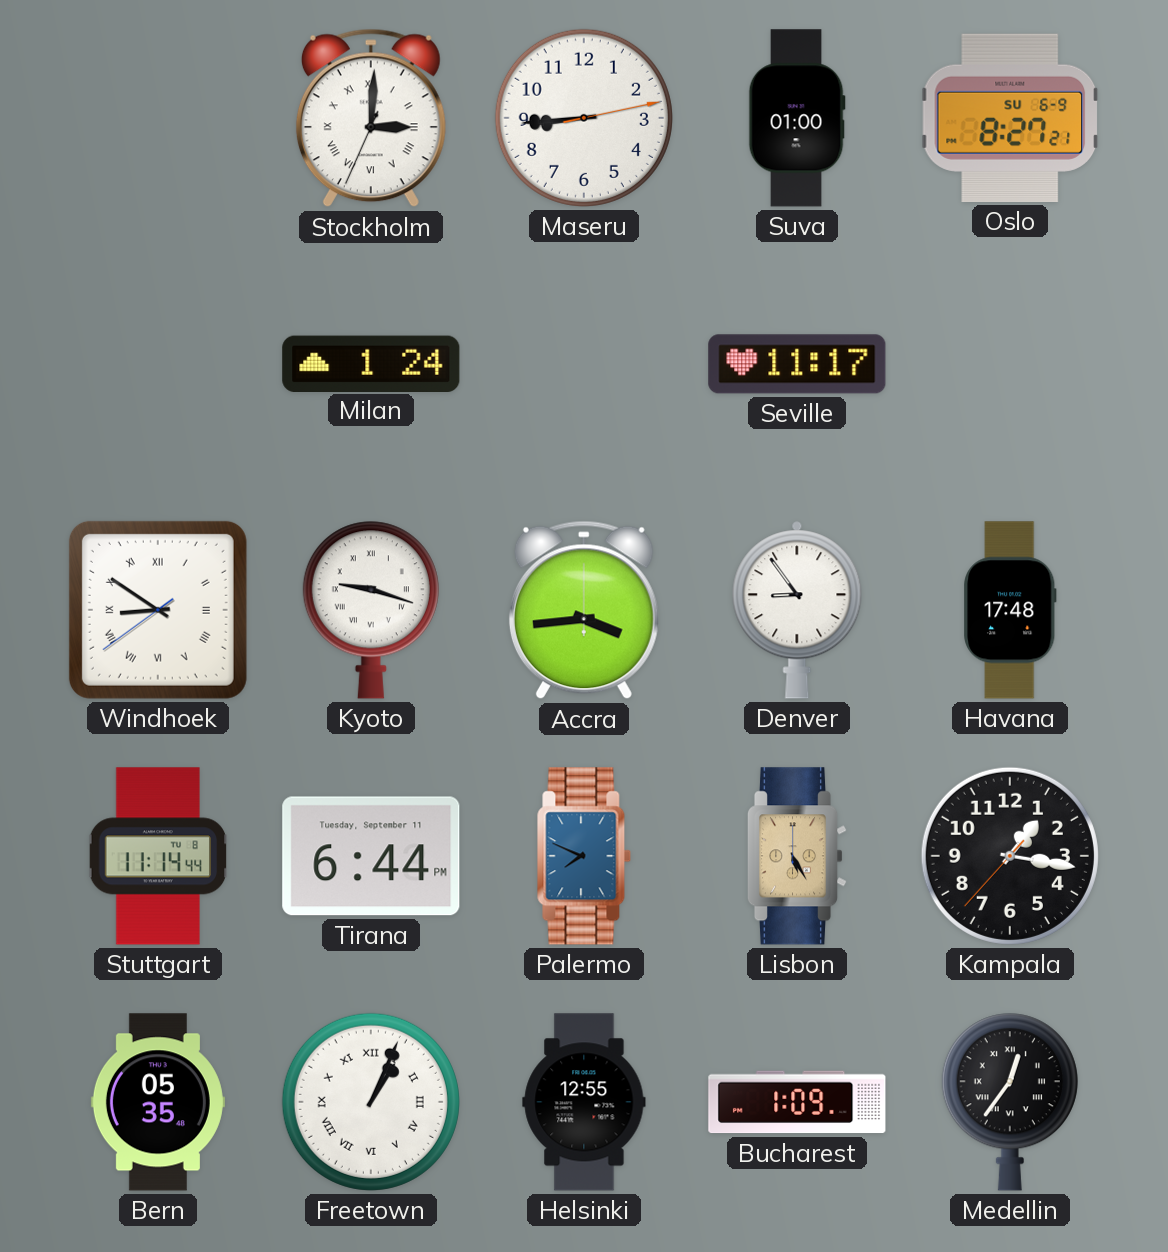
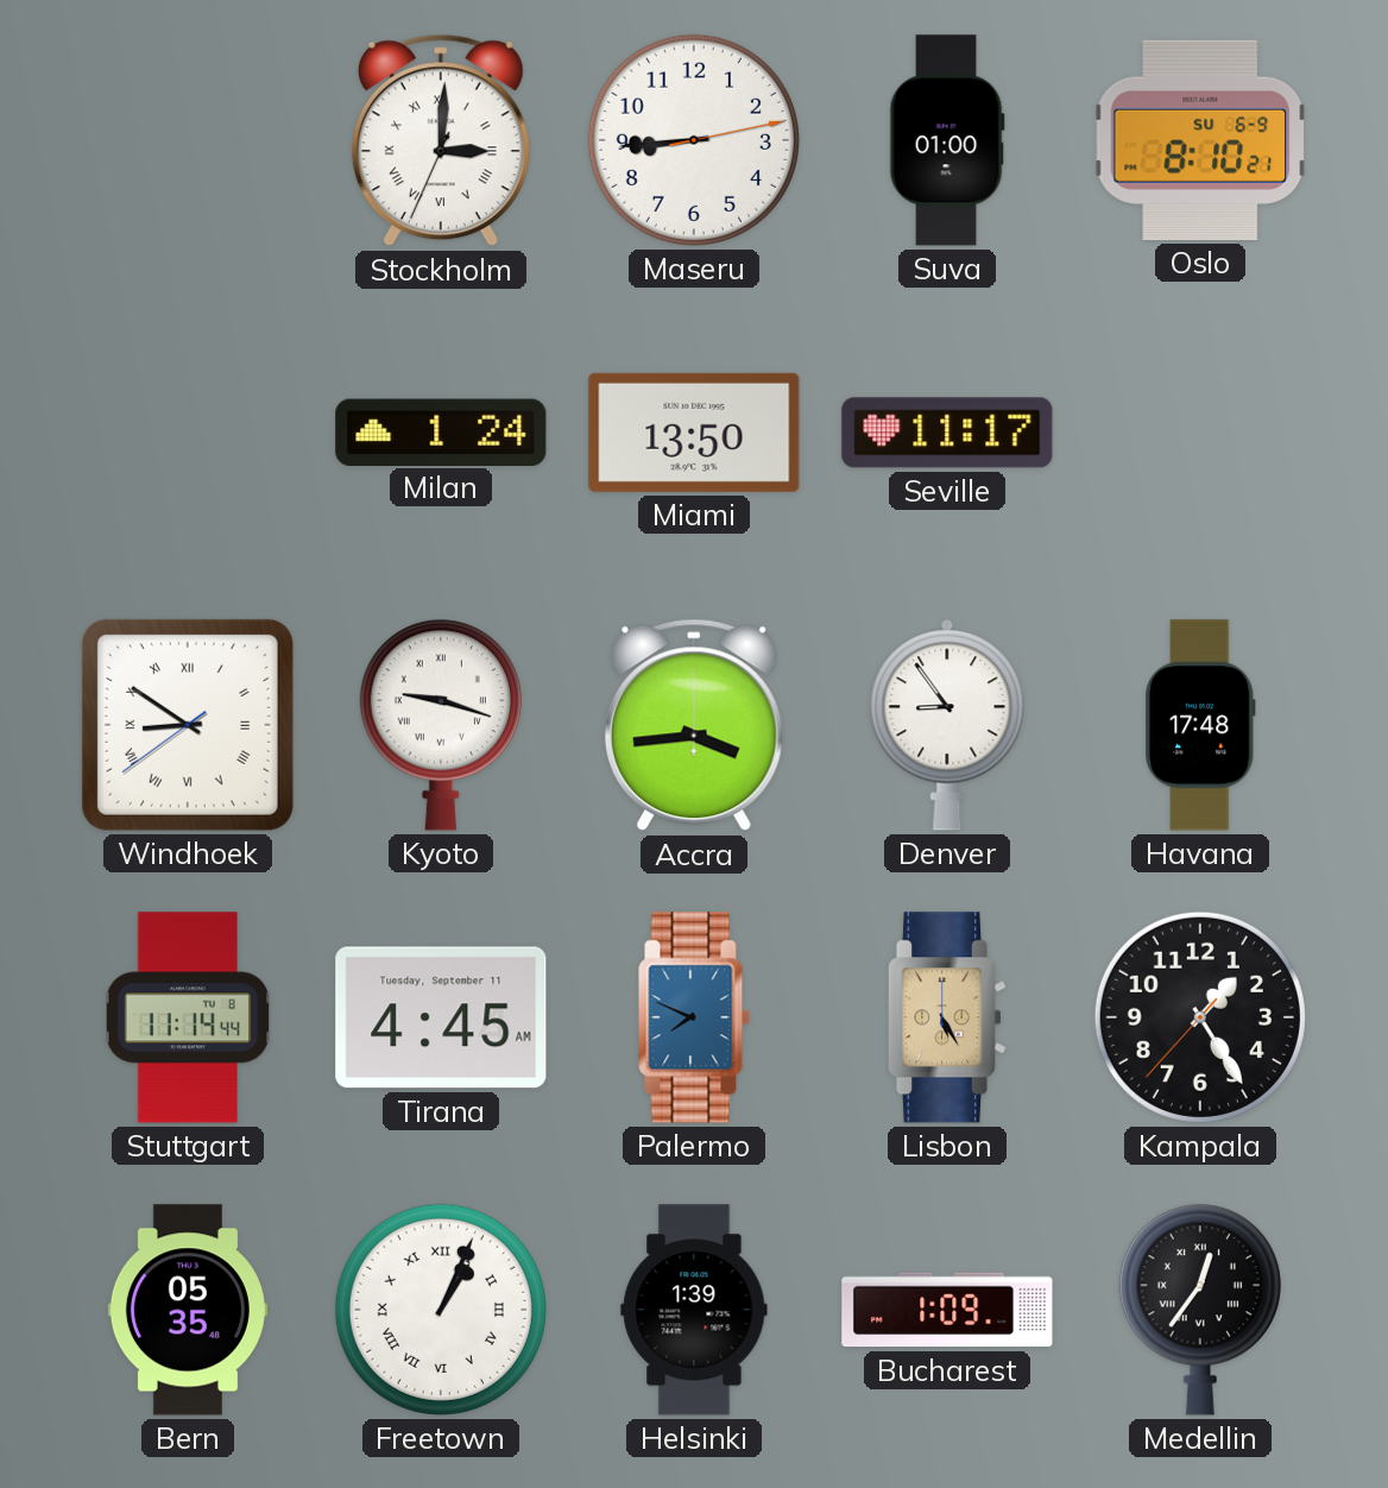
Oslo: 8:27 -> 8:10 (1200, 140)
Miami: none -> 13:50 (694, 433)
Tirana: 6:44 -> 4:45 (441, 1017)
Kampala: 1:16 -> 1:24 (1200, 1017)
Helsinki: 12:55 -> 1:39 (694, 1310)
